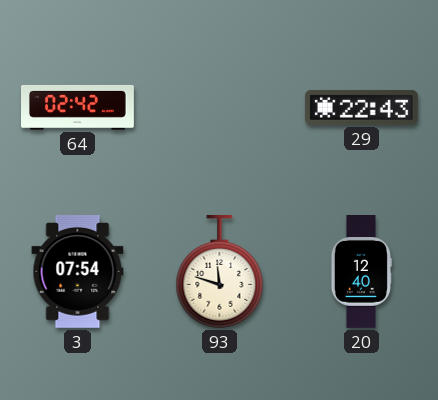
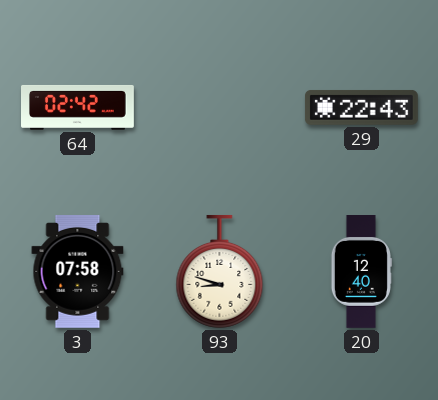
3: 07:54 -> 07:58 (78, 271)
93: 11:48 -> 8:48 (220, 271)
